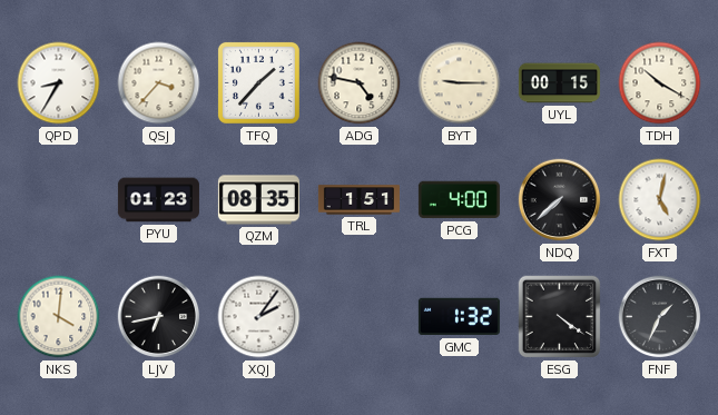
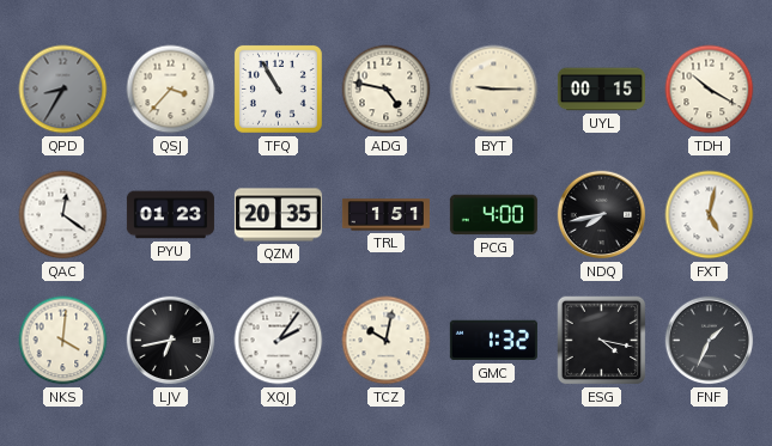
QPD dial: white -> grey (63, 90)
TFQ: 1:37 -> 10:55 (278, 88)
QAC: none -> 12:21 (63, 215)
QZM: 08:35 -> 20:35 (278, 215)
NDQ: 7:38 -> 7:43 (602, 215)
TCZ: none -> 10:02 (387, 341)
ESG: 4:21 -> 4:17 (602, 341)
